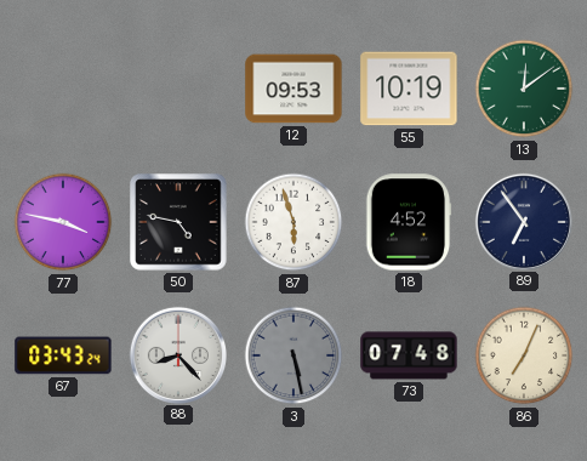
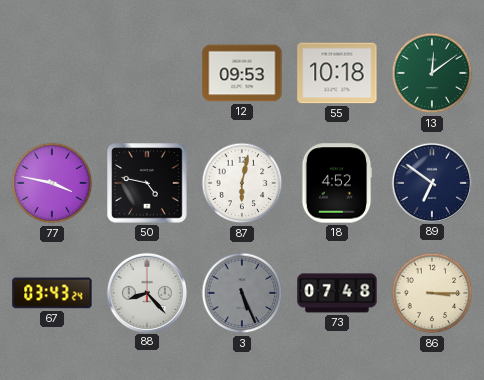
55: 10:19 -> 10:18 (337, 73)
87: 5:57 -> 6:02 (242, 183)
89: 6:54 -> 6:51 (431, 182)
3: 5:28 -> 5:26 (242, 293)
86: 7:04 -> 3:15 (432, 293)
